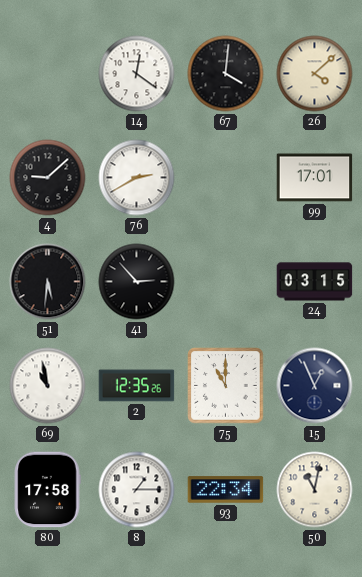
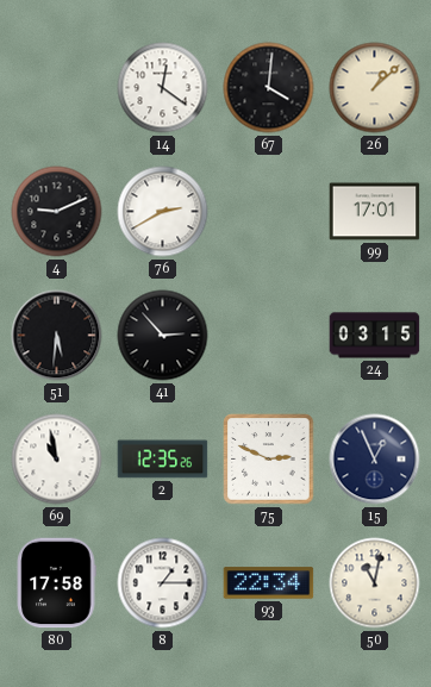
26: 4:08 -> 1:08 (375, 88)
4: 9:08 -> 9:11 (57, 212)
75: 11:00 -> 2:49 (269, 460)
